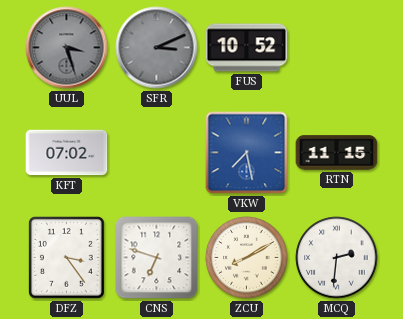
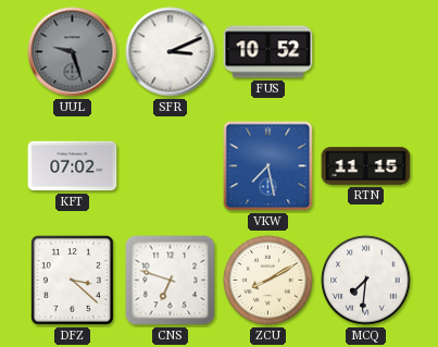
UUL: 3:27 -> 9:27 (73, 52)
SFR dial: grey -> white (171, 52)
DFZ: 3:24 -> 3:22 (72, 280)
MCQ: 2:31 -> 7:31 (366, 281)
